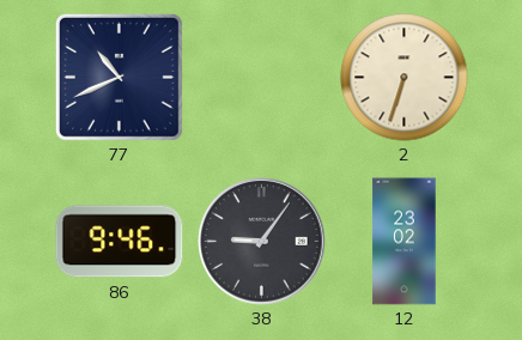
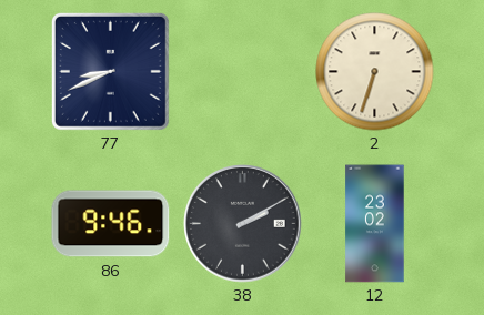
77: 10:41 -> 8:41 (110, 71)
38: 9:06 -> 2:10 (243, 224)
